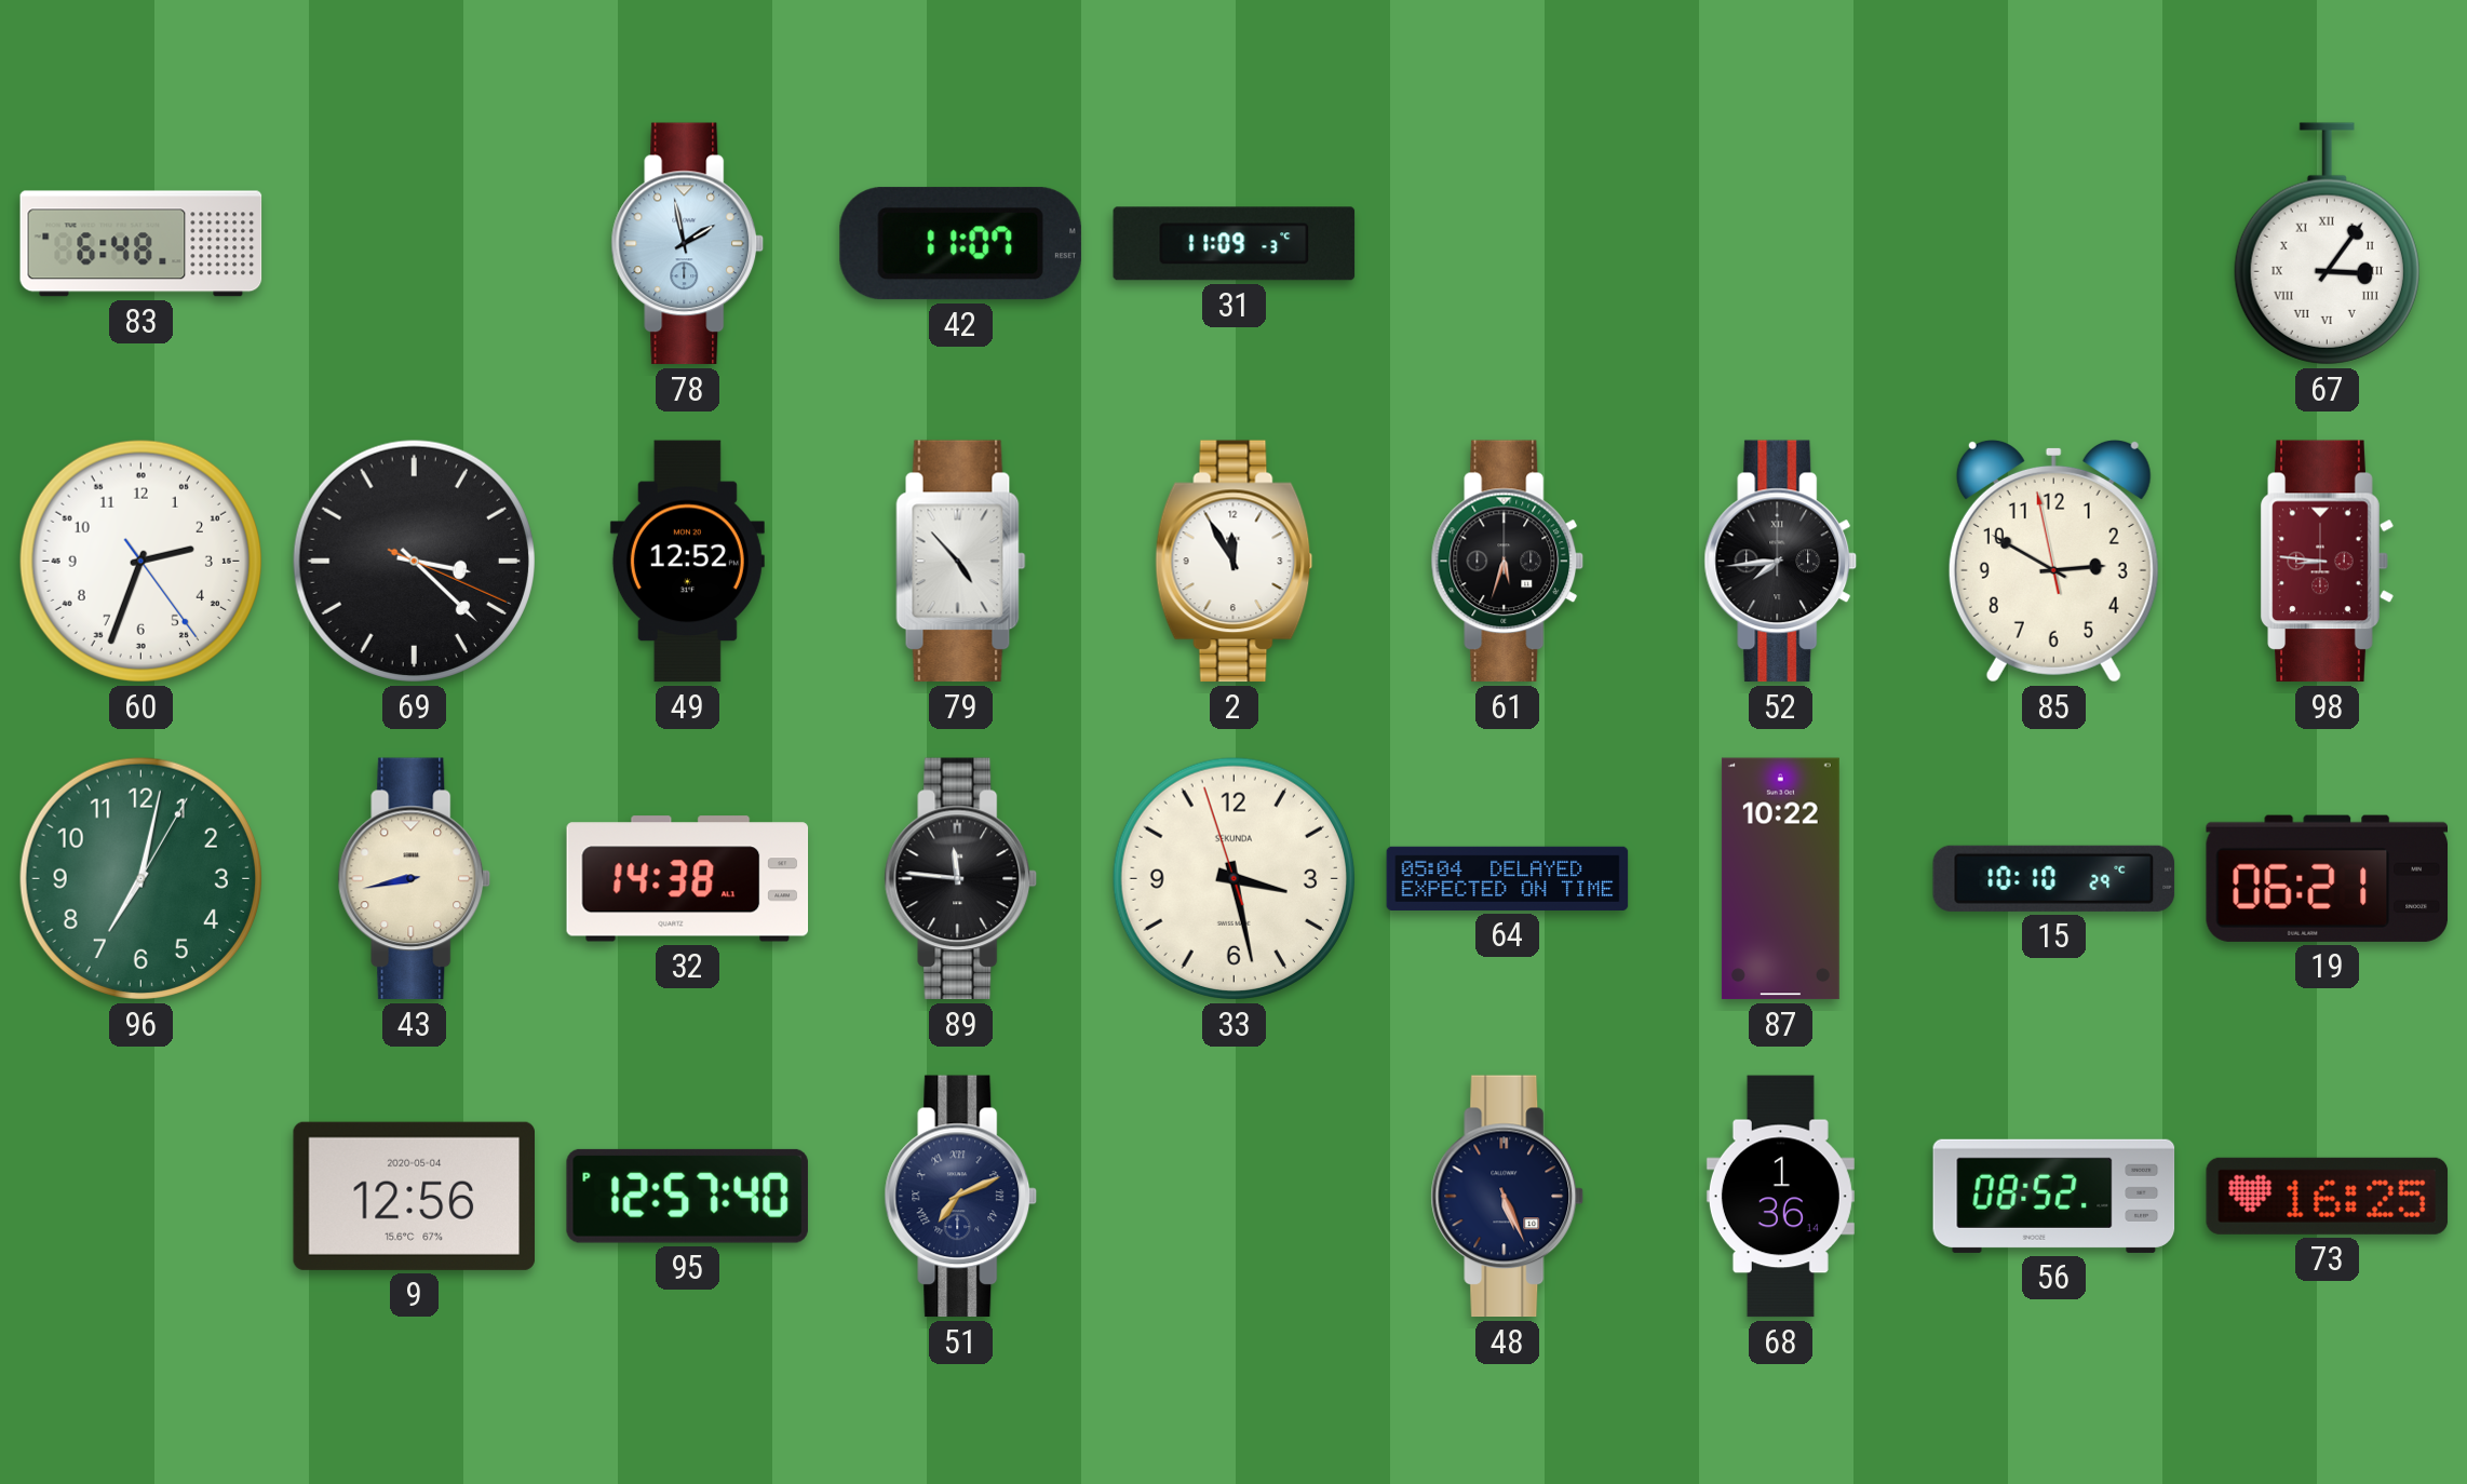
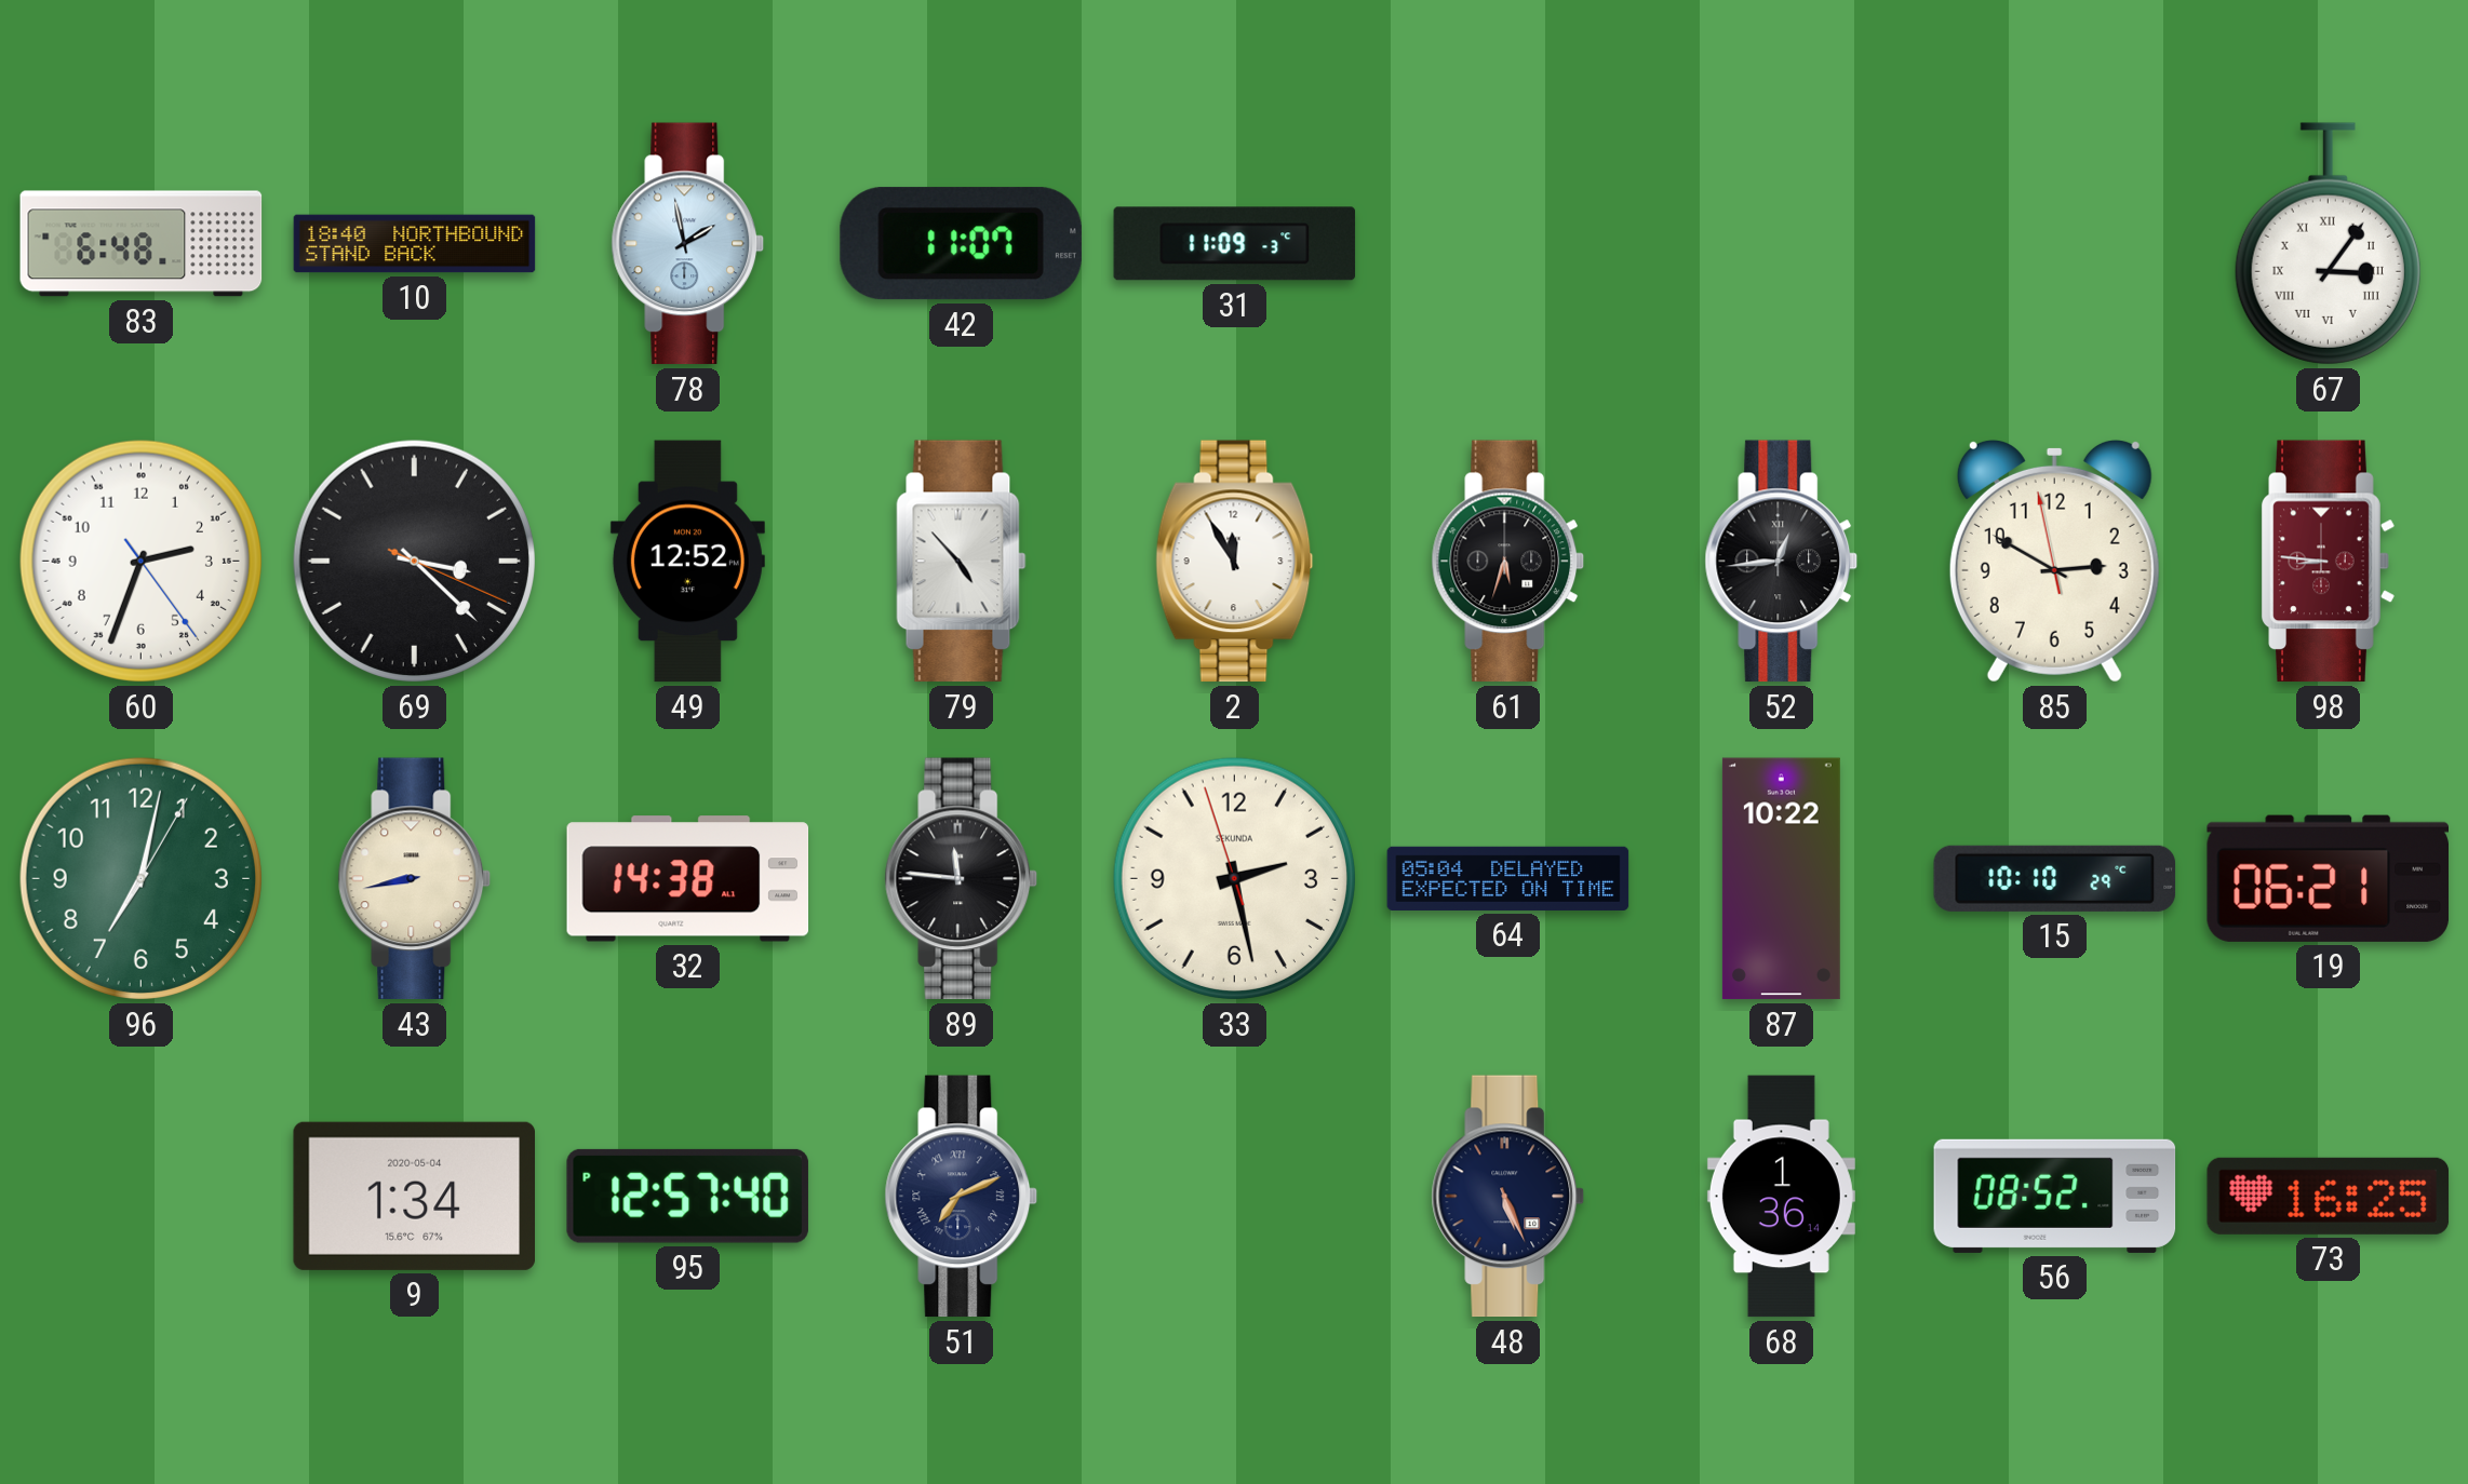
10: none -> 18:40 (415, 244)
52: 7:44 -> 12:44 (1782, 562)
33: 3:27 -> 2:27 (1234, 878)
9: 12:56 -> 1:34 (414, 1196)
